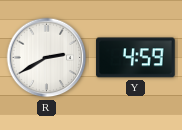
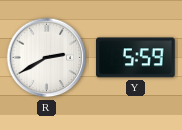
Y: 4:59 -> 5:59 (136, 58)
